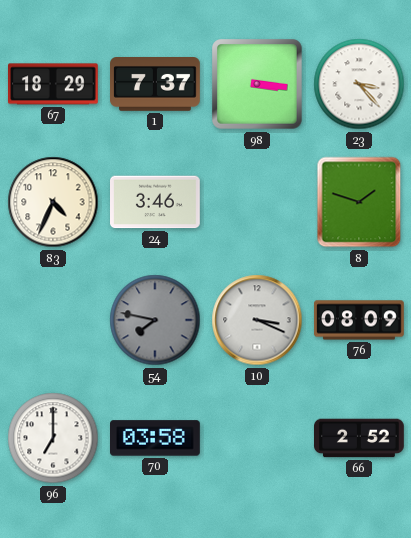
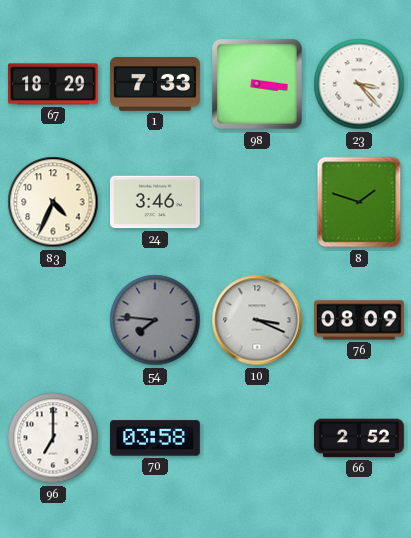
1: 7:37 -> 7:33 (155, 85)
54: 7:47 -> 7:46 (155, 320)
